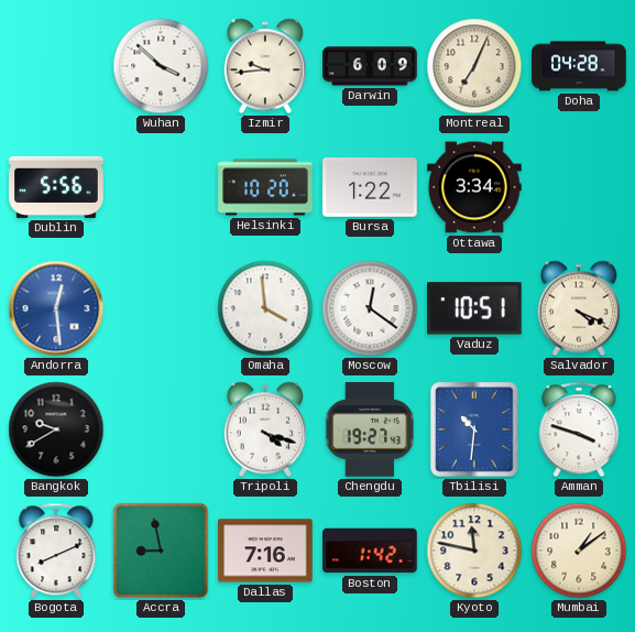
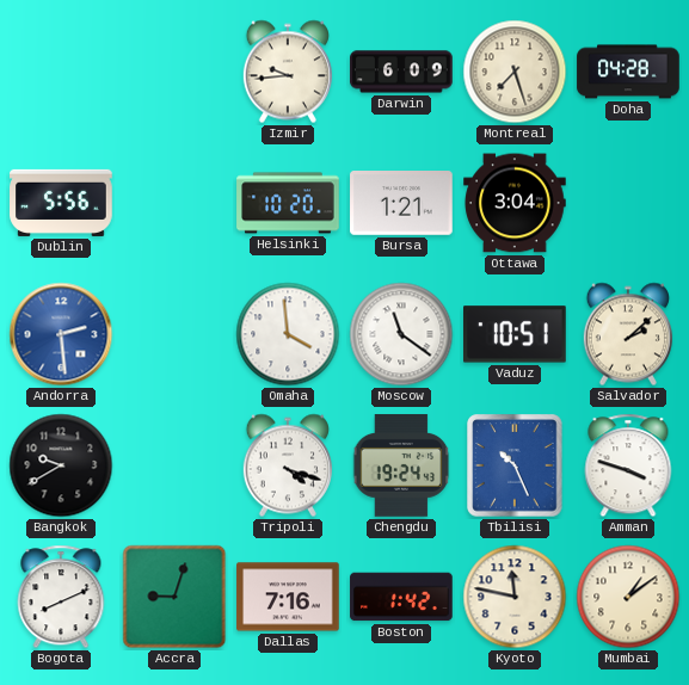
Wuhan: 3:52 -> none (161, 66)
Montreal: 7:04 -> 7:27 (515, 72)
Bursa: 1:22 -> 1:21 (401, 203)
Ottawa: 3:34 -> 3:04 (515, 203)
Andorra: 12:29 -> 2:29 (61, 334)
Moscow: 12:21 -> 11:21 (401, 334)
Salvador: 4:19 -> 2:08 (628, 334)
Chengdu: 19:27 -> 19:24 (401, 465)
Tbilisi: 10:31 -> 10:26 (515, 465)
Accra: 8:58 -> 9:03 (174, 597)
